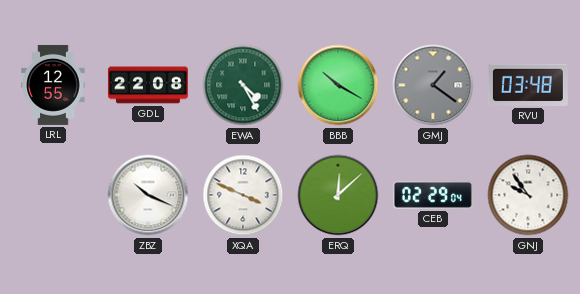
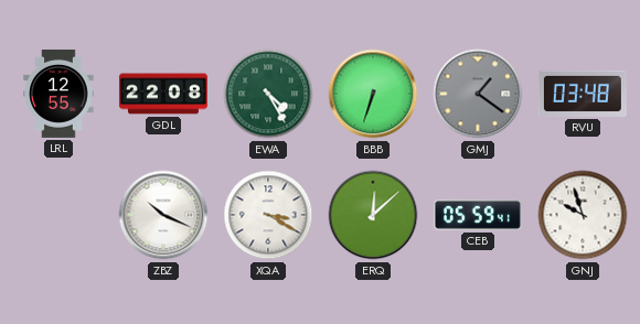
BBB: 10:20 -> 6:33 (373, 94)
XQA: 3:49 -> 3:20 (268, 215)
CEB: 02:29 -> 05:59 (478, 215)
GNJ: 9:54 -> 9:57 (583, 215)
